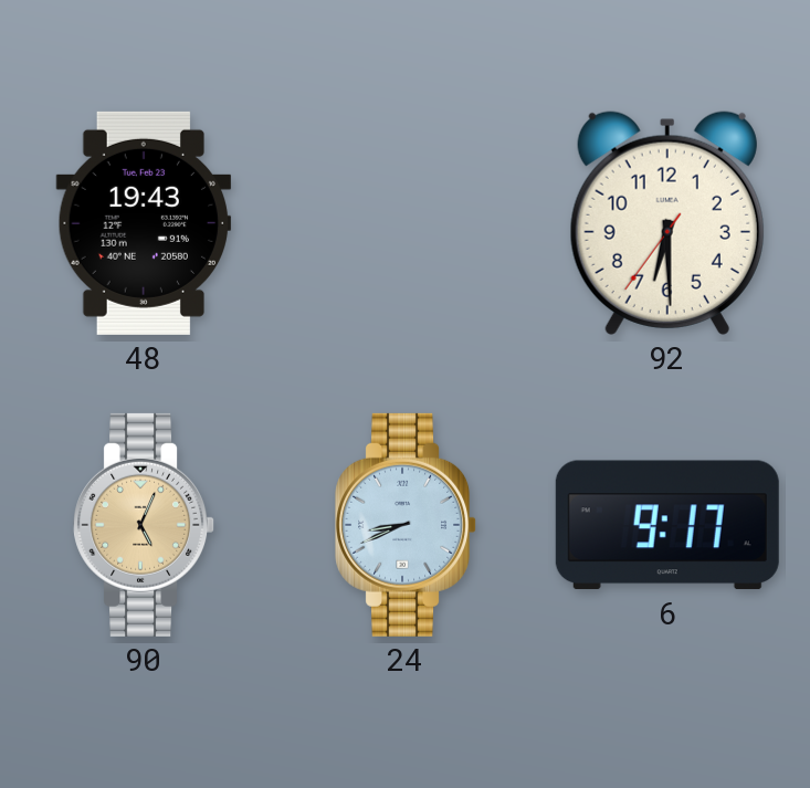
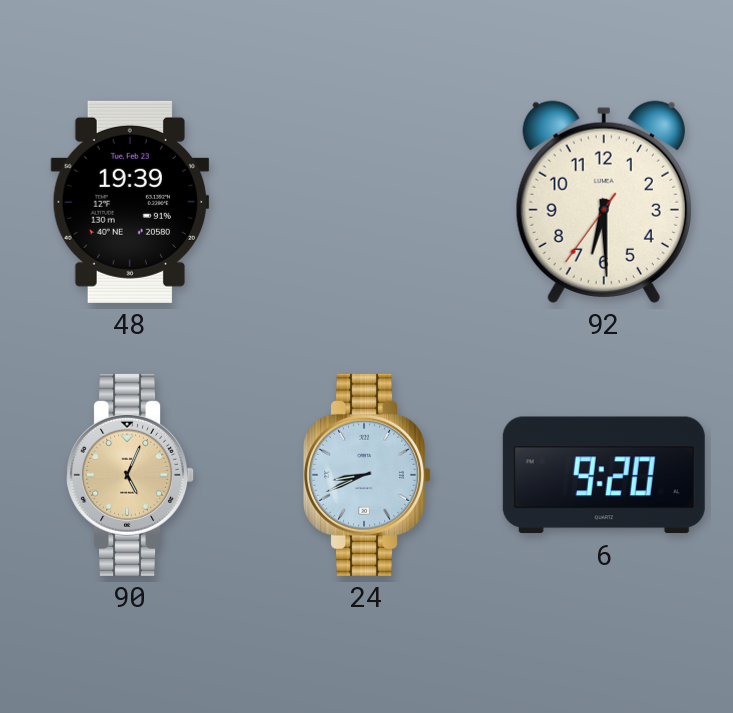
48: 19:43 -> 19:39 (130, 202)
6: 9:17 -> 9:20 (604, 475)
